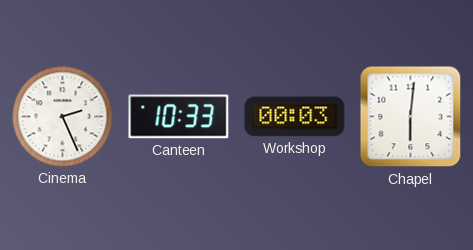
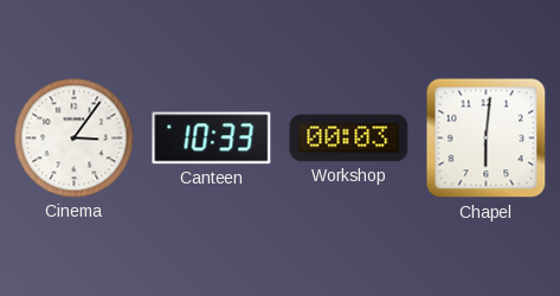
Cinema: 2:26 -> 3:06 (75, 139)
